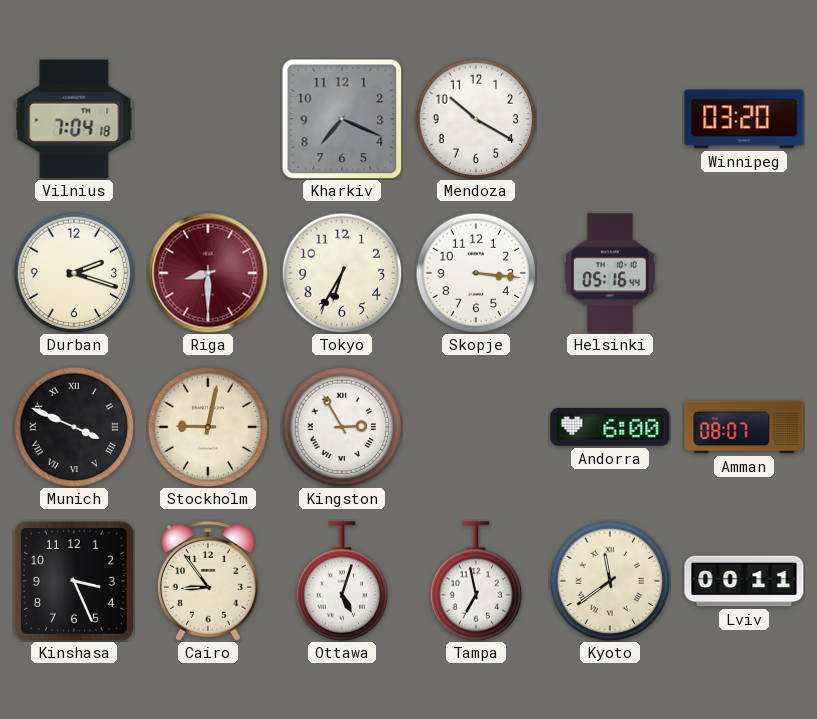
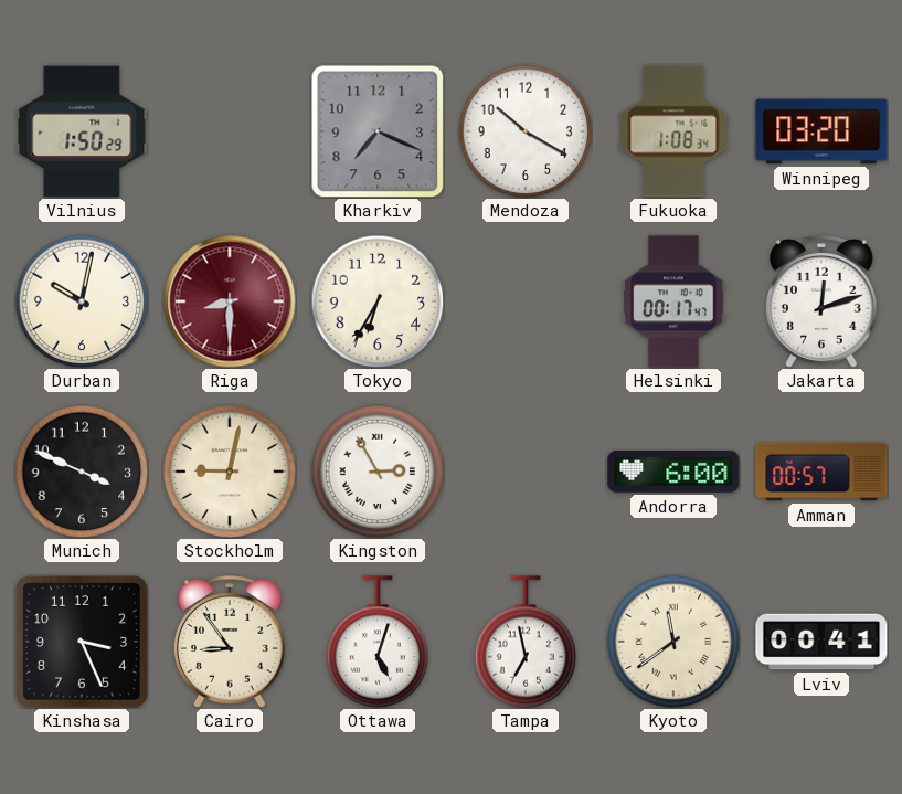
Vilnius: 7:04 -> 1:50 (82, 131)
Fukuoka: none -> 1:08 (673, 131)
Durban: 2:18 -> 10:02 (82, 301)
Skopje: 3:16 -> none (476, 273)
Helsinki: 05:16 -> 00:17 (673, 301)
Jakarta: none -> 12:12 (823, 301)
Munich numerals: Roman -> Arabic (82, 472)
Amman: 08:07 -> 00:57 (821, 472)
Lviv: 00:11 -> 00:41 (821, 642)
